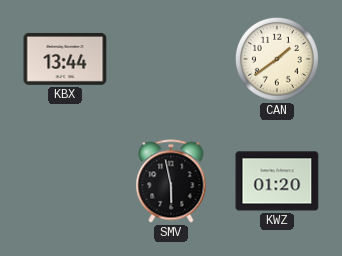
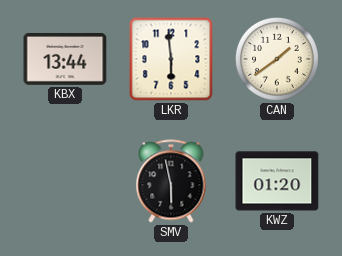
LKR: none -> 5:59 (171, 59)
